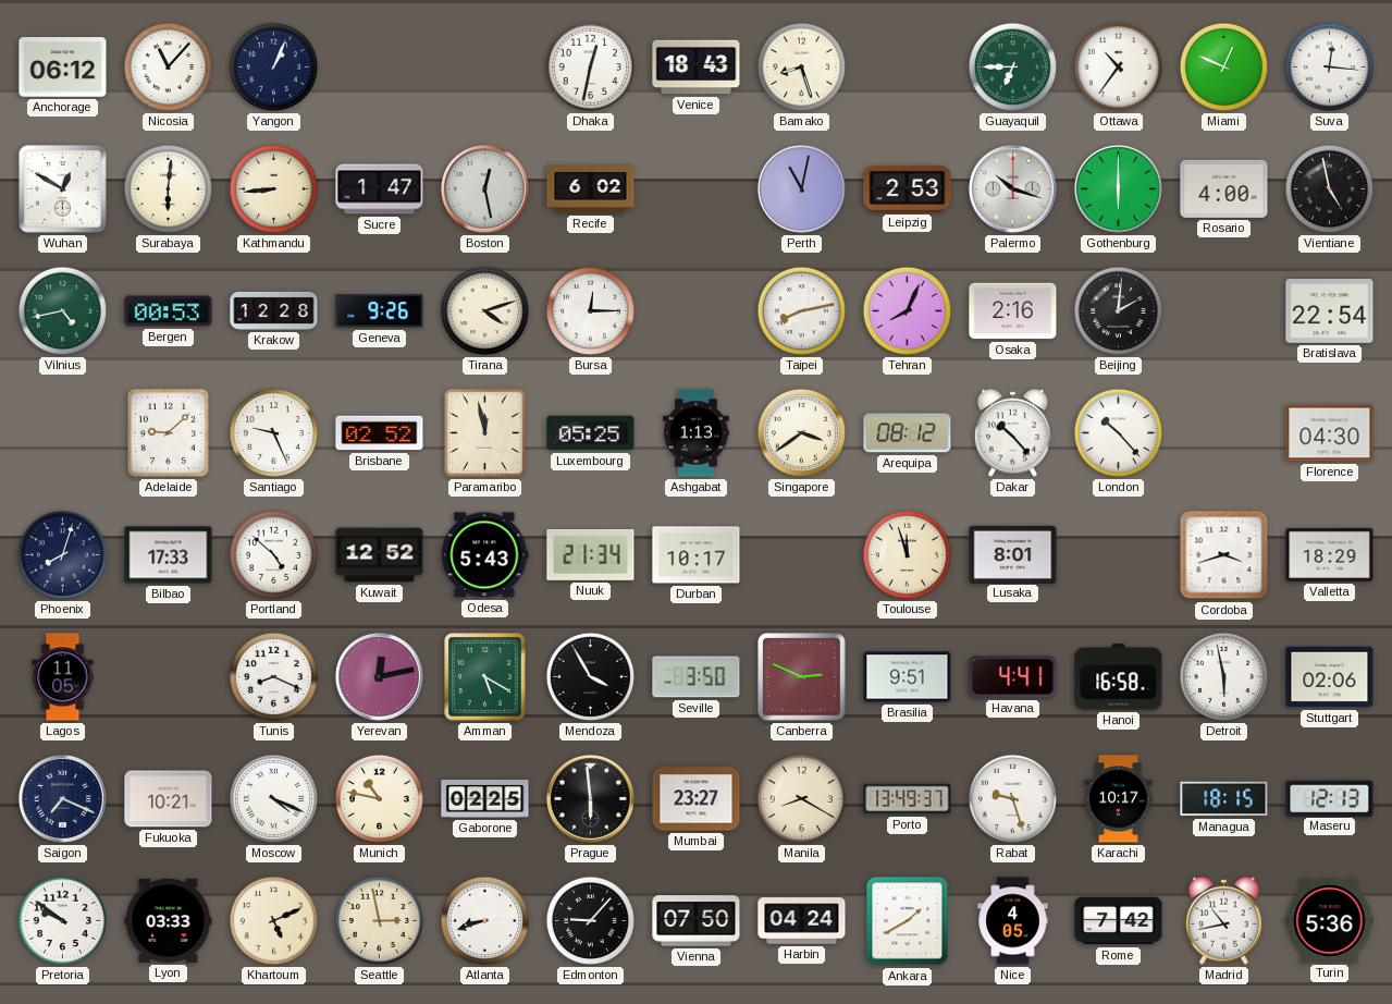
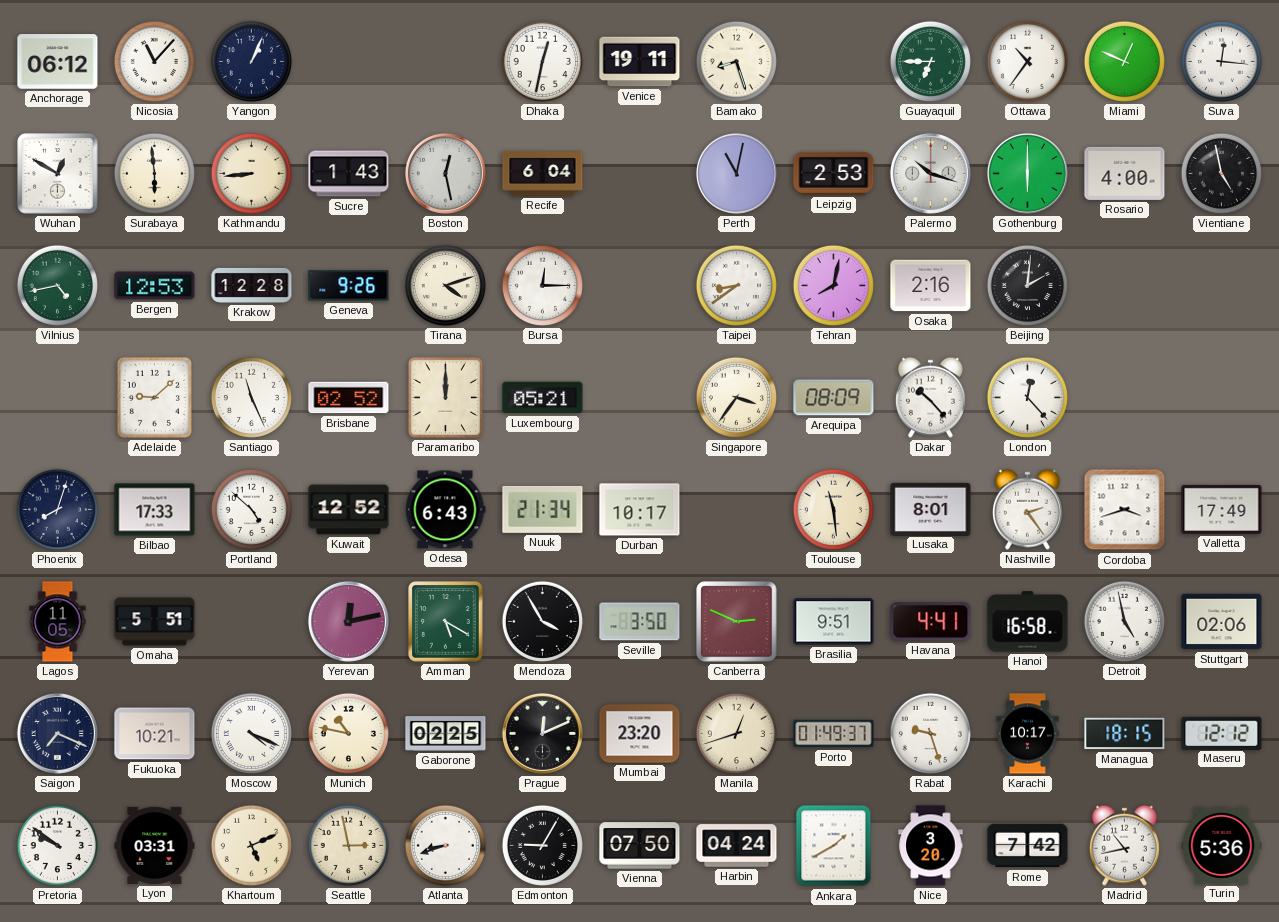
Venice: 18:43 -> 19:11 (640, 62)
Surabaya: 6:01 -> 5:59 (154, 173)
Sucre: 1:47 -> 1:43 (349, 174)
Recife: 6:02 -> 6:04 (543, 174)
Bergen: 00:53 -> 12:53 (155, 286)
Taipei: 8:13 -> 8:39 (736, 285)
Tehran: 8:04 -> 8:02 (833, 285)
Bratislava: 22:54 -> none (1330, 311)
Santiago: 9:26 -> 11:26 (251, 397)
Paramaribo: 11:58 -> 12:00 (445, 397)
Luxembourg: 05:25 -> 05:21 (543, 398)
Ashgabat: 1:13 -> none (697, 433)
Singapore: 3:39 -> 3:36 (736, 397)
Arequipa: 08:12 -> 08:09 (834, 398)
London: 10:23 -> 12:23 (1027, 397)
Florence: 04:30 -> none (1330, 433)
Odesa: 5:43 -> 6:43 (446, 510)
Toulouse: 11:57 -> 11:29 (833, 509)
Nashville: none -> 2:24 (1027, 509)
Valletta: 18:29 -> 17:49 (1222, 509)
Omaha: none -> 5:51 (155, 622)
Tunis: 8:19 -> none (273, 676)
Detroit: 5:58 -> 4:58 (1124, 621)
Prague: 5:59 -> 12:11 (542, 733)
Mumbai: 23:27 -> 23:20 (640, 734)
Manila: 8:20 -> 12:42 (736, 733)
Porto: 13:49 -> 01:49 (834, 734)
Maseru: 12:13 -> 12:12 (1222, 733)
Lyon: 03:33 -> 03:31 (155, 845)
Edmonton: 9:07 -> 9:05 (542, 845)
Nice: 4:05 -> 3:20 (931, 846)
